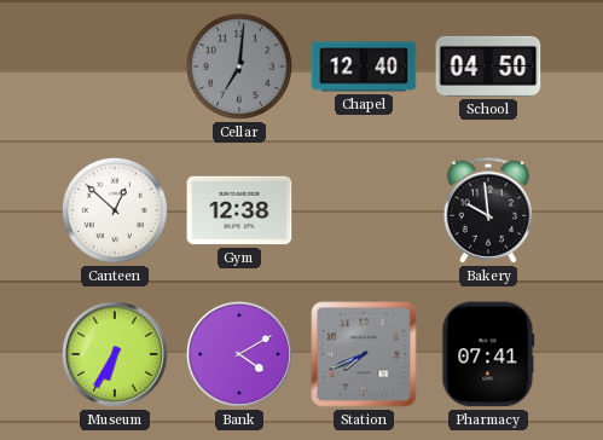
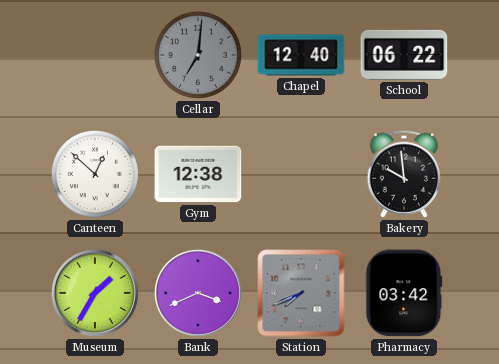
School: 04:50 -> 06:22 (404, 55)
Museum: 6:35 -> 1:35 (95, 293)
Bank: 4:10 -> 3:41 (198, 293)
Pharmacy: 07:41 -> 03:42 (404, 293)
